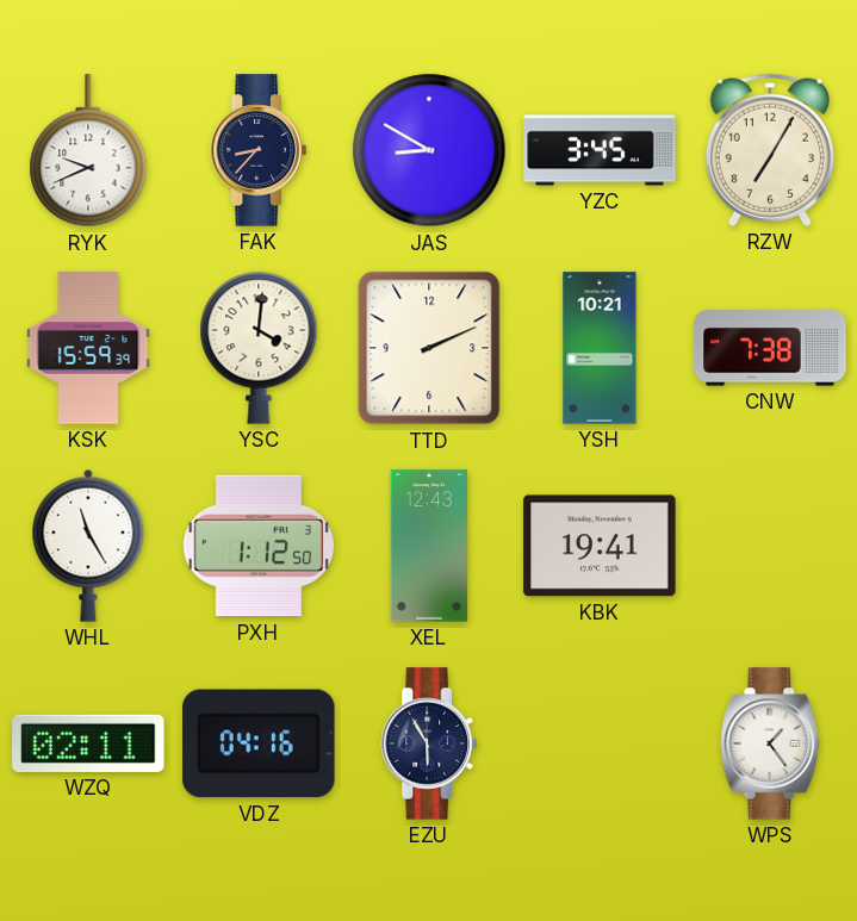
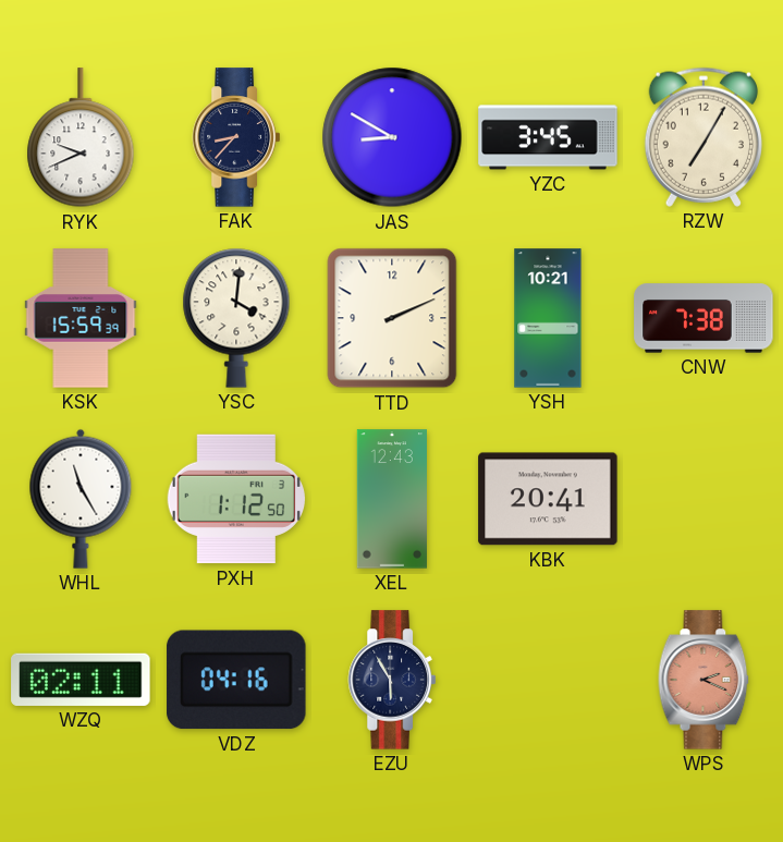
KBK: 19:41 -> 20:41 (548, 499)
WPS: 1:24 -> 2:19 (704, 680)
WPS dial: white -> salmon (704, 680)
